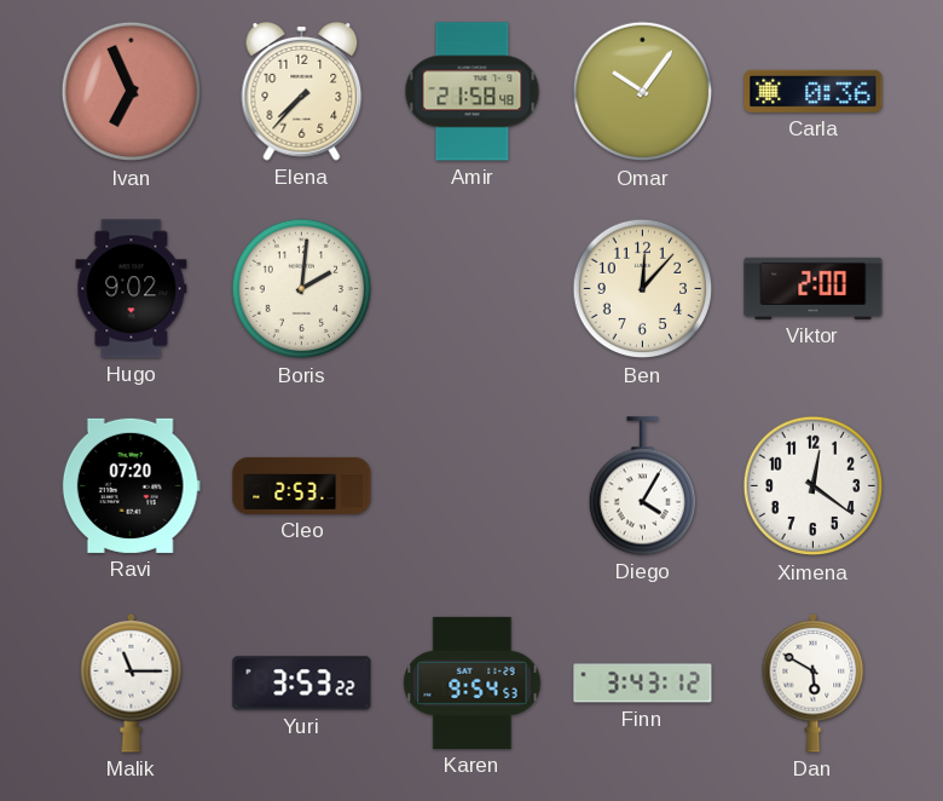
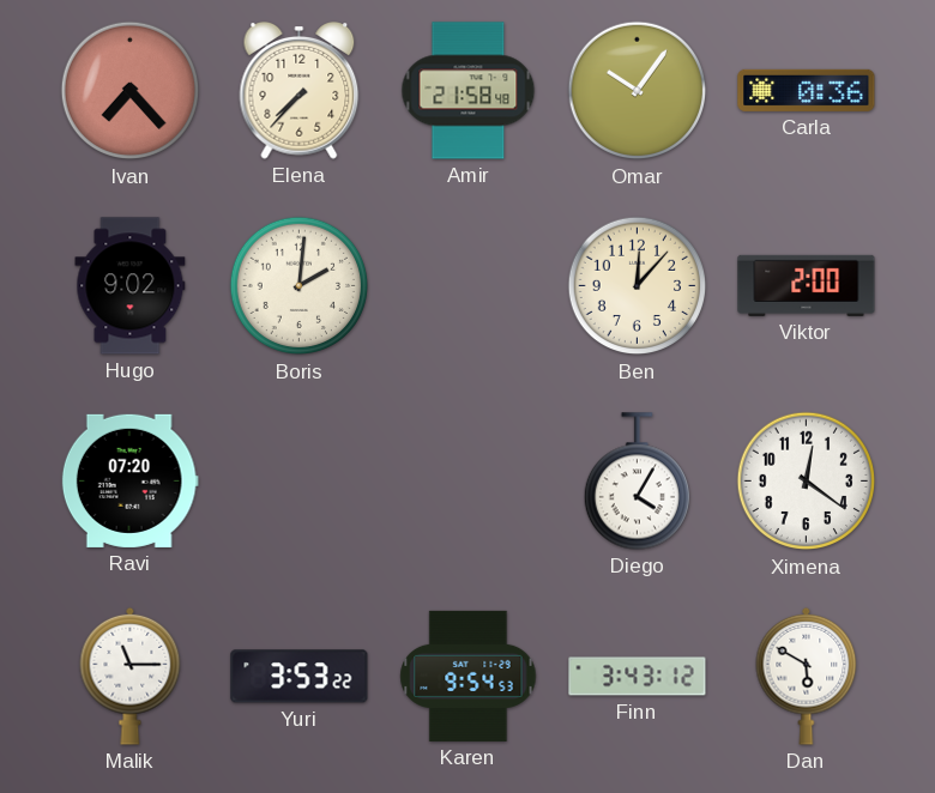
Ivan: 6:56 -> 7:23 (131, 91)
Cleo: 2:53 -> none (302, 485)
